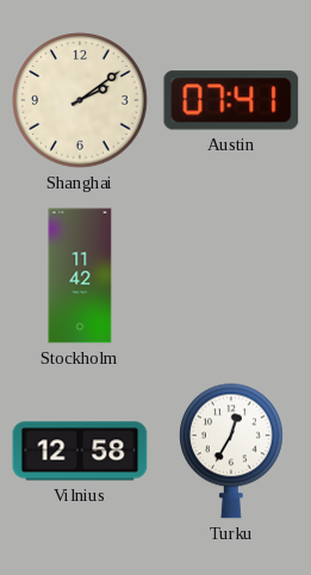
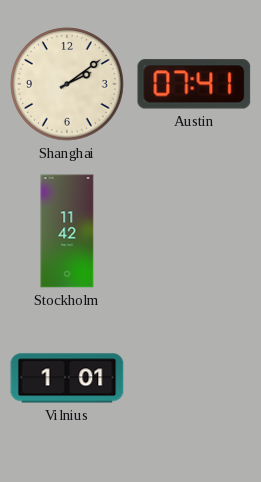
Vilnius: 12:58 -> 1:01 (67, 378)
Turku: 12:35 -> none (232, 451)
